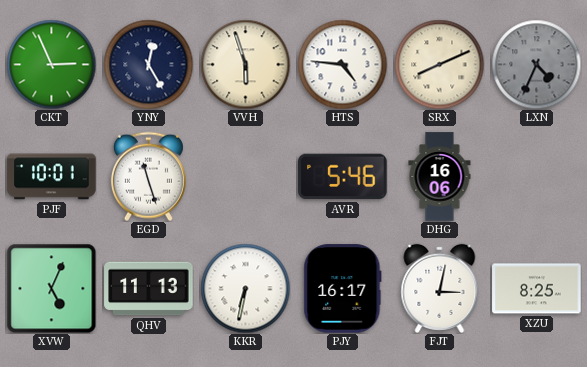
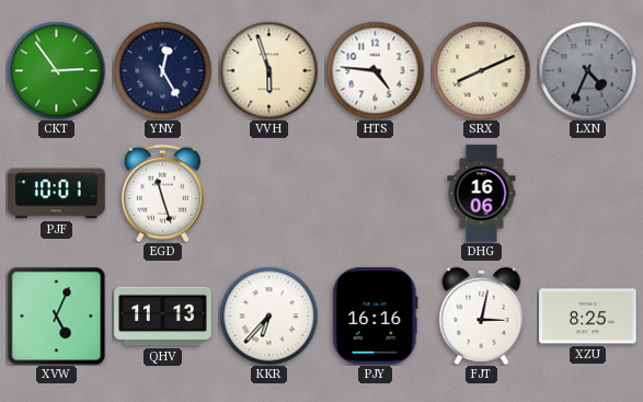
CKT: 2:56 -> 2:54 (56, 70)
AVR: 5:46 -> none (343, 177)
KKR: 6:32 -> 6:37 (268, 315)
PJY: 16:17 -> 16:16 (376, 317)
